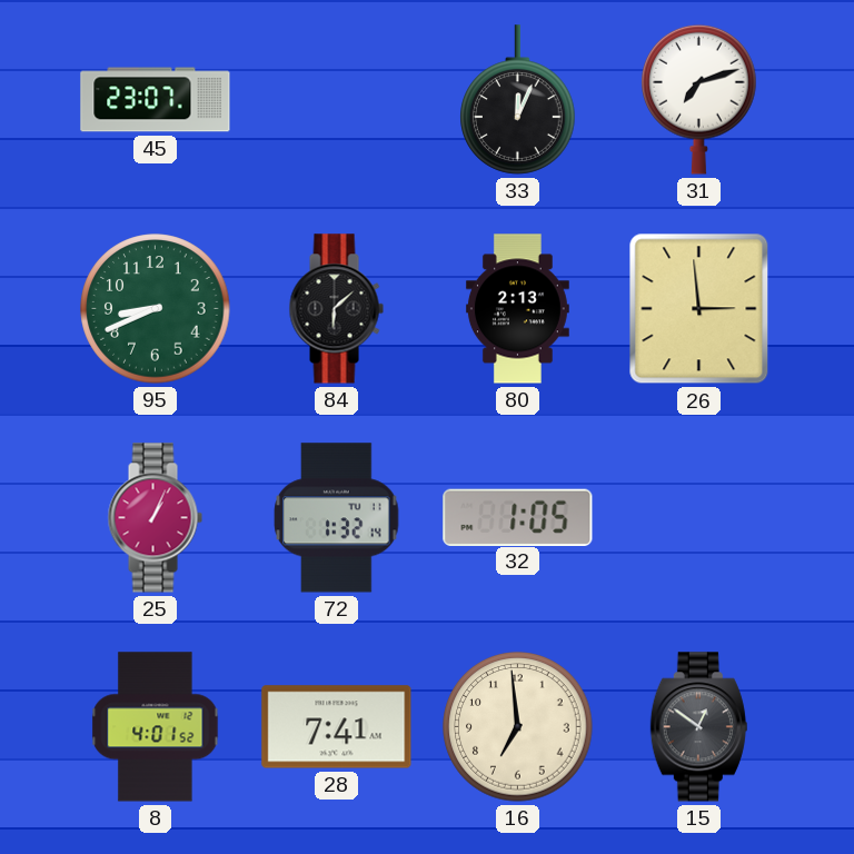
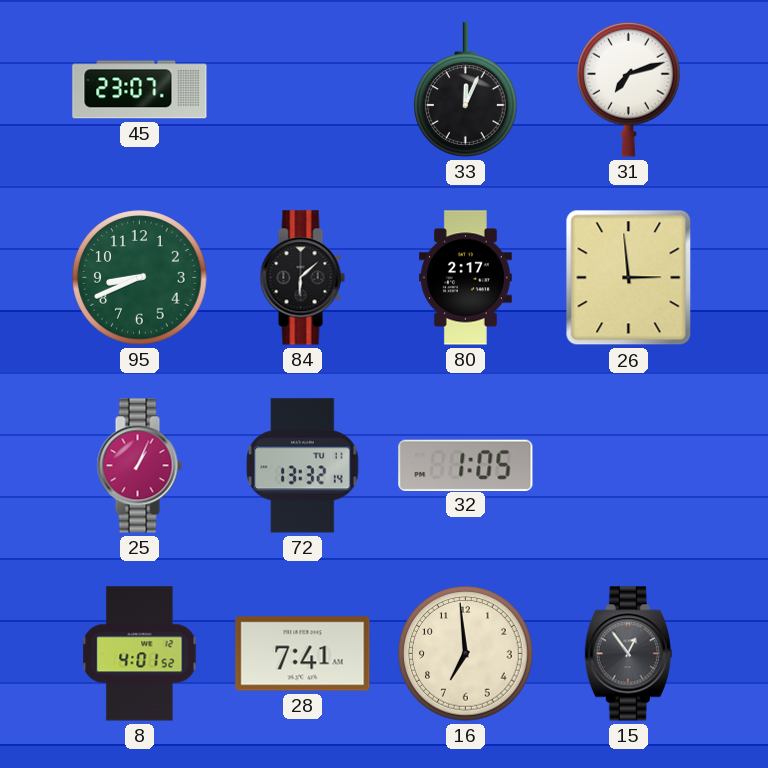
80: 2:13 -> 2:17 (465, 278)
72: 1:32 -> 13:32 (303, 466)
15: 12:51 -> 12:54 (628, 654)
